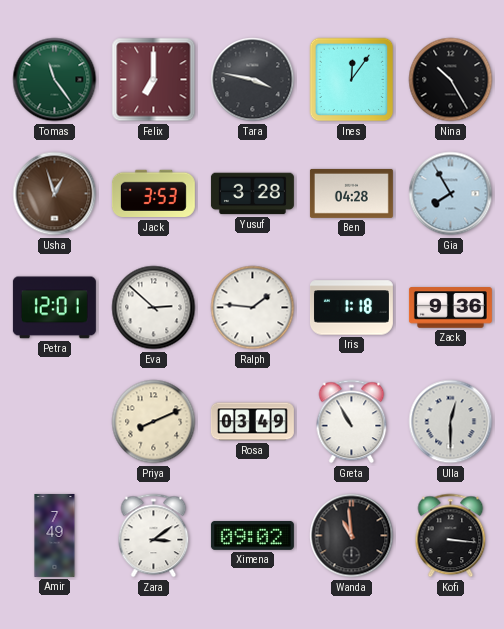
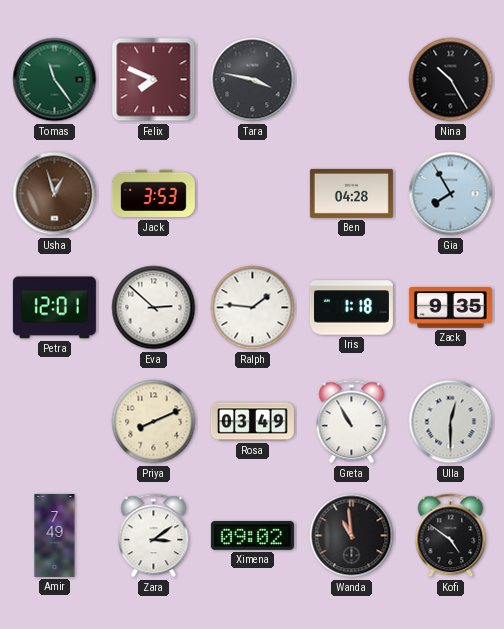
Felix: 7:00 -> 7:49 (154, 80)
Ines: 12:06 -> none (352, 80)
Yusuf: 3:28 -> none (252, 194)
Zack: 9:36 -> 9:35 (450, 308)
Kofi: 3:16 -> 4:51 (451, 536)
